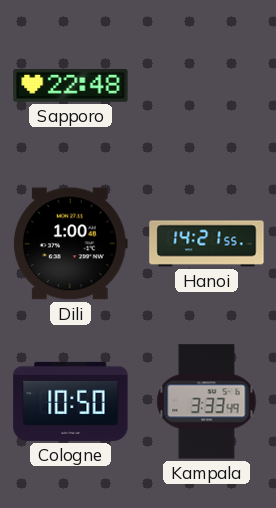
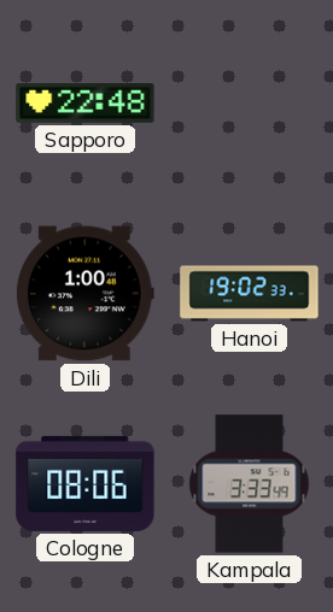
Hanoi: 14:21 -> 19:02 (250, 294)
Cologne: 10:50 -> 08:06 (86, 483)
